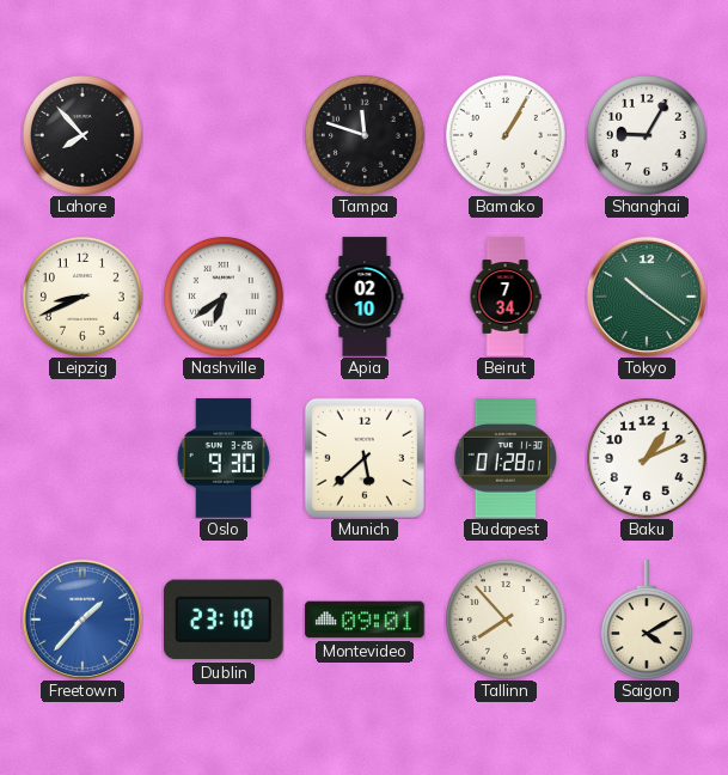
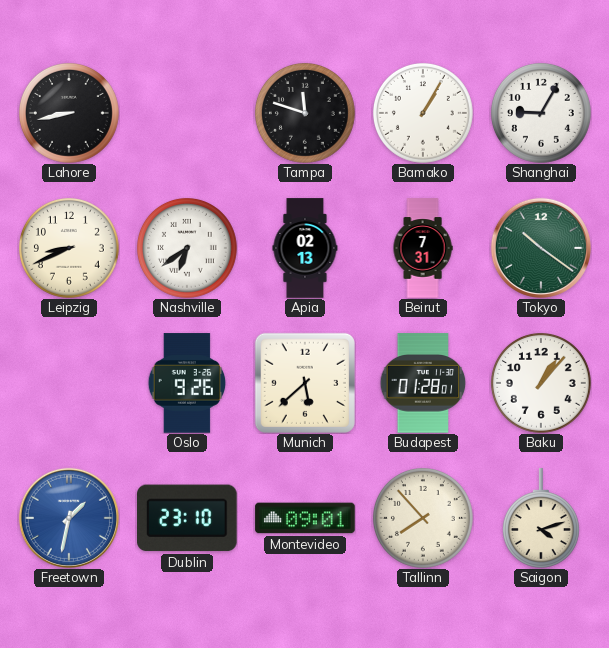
Lahore: 7:53 -> 8:43 (69, 113)
Apia: 02:10 -> 02:13 (305, 248)
Beirut: 7:34 -> 7:31 (423, 248)
Oslo: 9:30 -> 9:26 (187, 383)
Baku: 1:11 -> 1:07 (541, 383)
Freetown: 1:37 -> 1:32 (69, 518)
Saigon: 4:10 -> 4:12 (541, 518)
